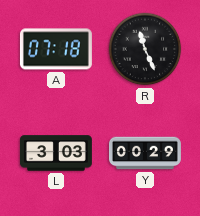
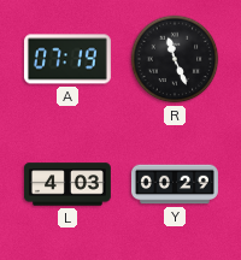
A: 07:18 -> 07:19 (67, 59)
L: 3:03 -> 4:03 (67, 184)
